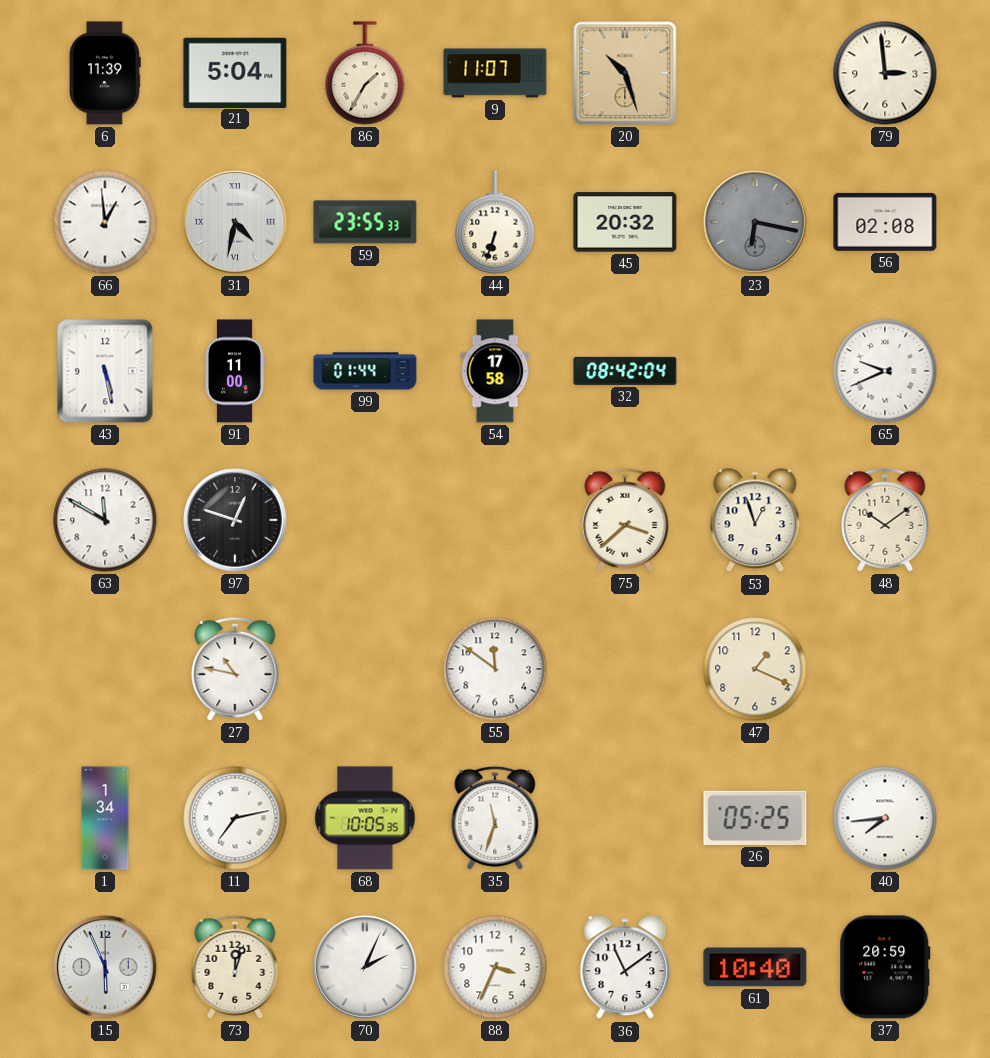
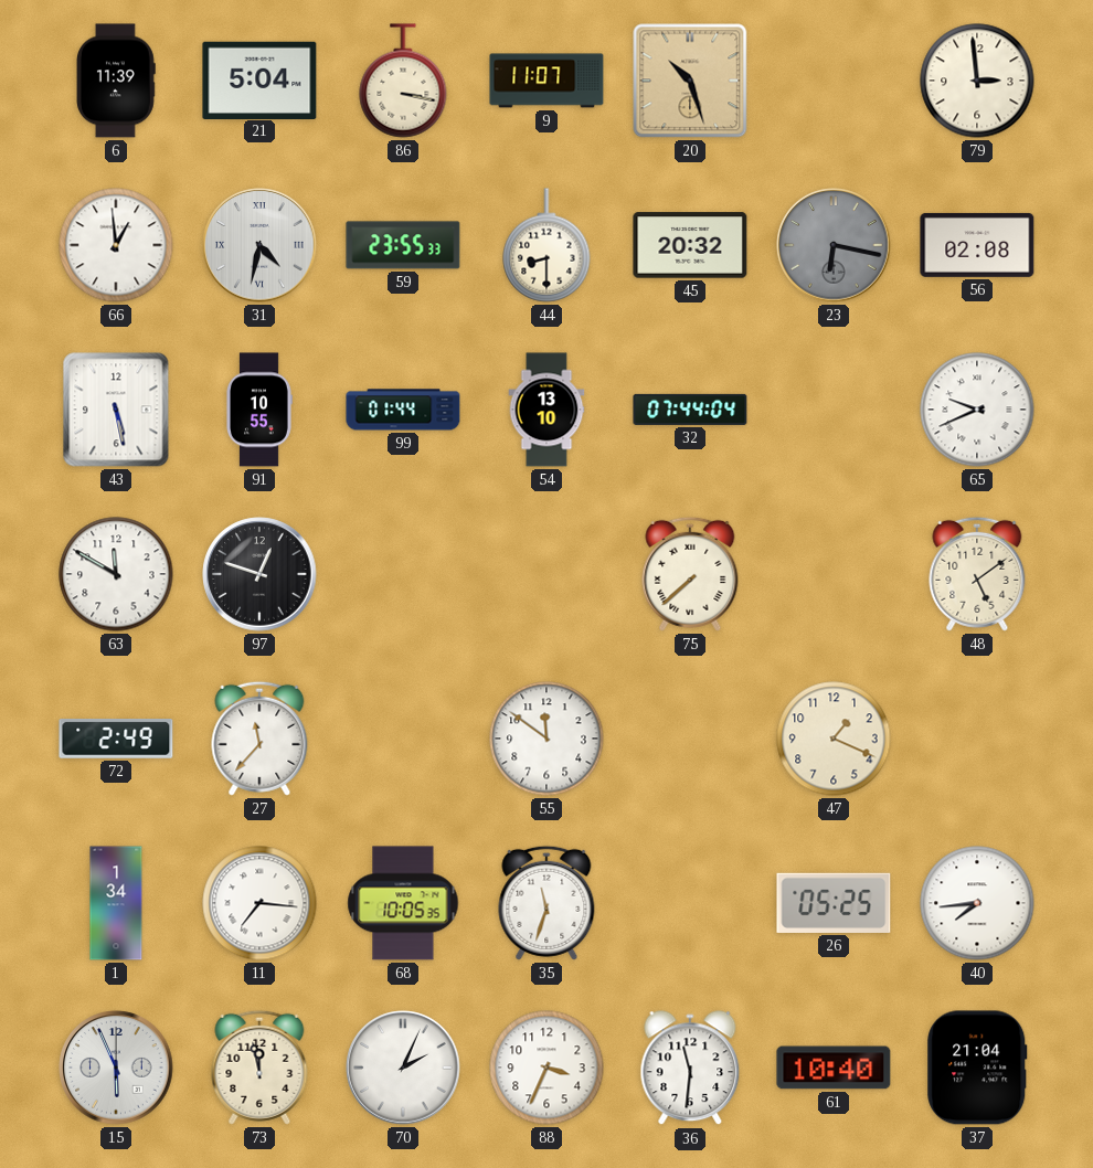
86: 1:35 -> 3:17 (403, 81)
44: 6:33 -> 8:30 (546, 245)
91: 11:00 -> 10:55 (259, 410)
54: 17:58 -> 13:10 (546, 410)
32: 08:42 -> 07:44 (690, 410)
75: 3:38 -> 7:38 (690, 574)
53: 12:57 -> none (755, 521)
48: 10:09 -> 5:09 (977, 574)
72: none -> 2:49 (116, 740)
27: 10:47 -> 11:37 (259, 739)
11: 7:13 -> 7:16 (259, 903)
73: 12:03 -> 11:58 (259, 1068)
36: 11:09 -> 11:31 (690, 1069)
37: 20:59 -> 21:04 (977, 1068)
